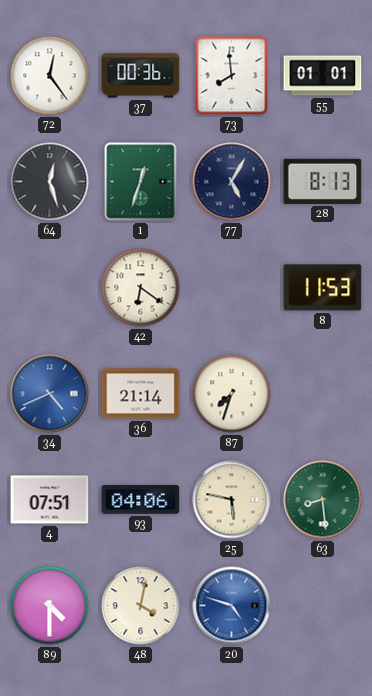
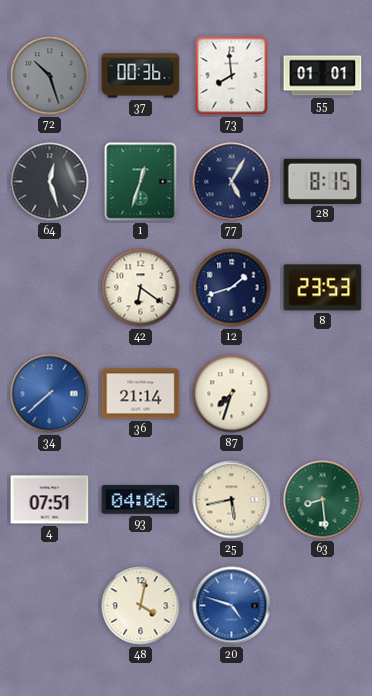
72: 12:24 -> 10:27 (50, 76)
72 dial: white -> grey (50, 76)
28: 8:13 -> 8:15 (323, 181)
12: none -> 1:42 (232, 288)
8: 11:53 -> 23:53 (323, 288)
34: 4:41 -> 7:38 (50, 394)
25: 5:47 -> 5:43 (232, 500)
89: 4:30 -> none (50, 606)
